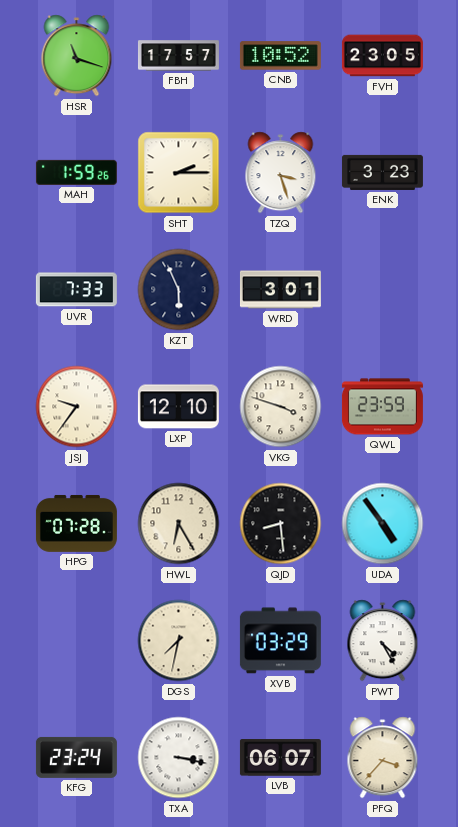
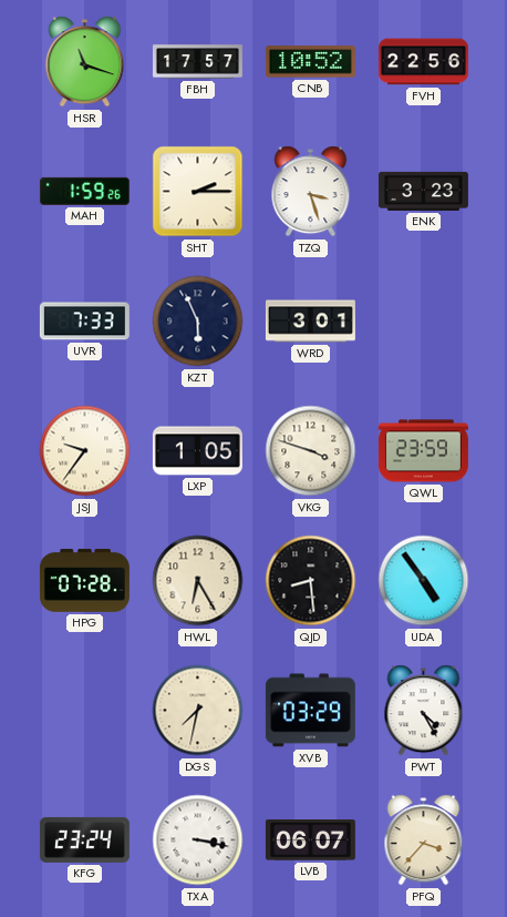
FVH: 23:05 -> 22:56 (423, 62)
LXP: 12:10 -> 1:05 (197, 451)
